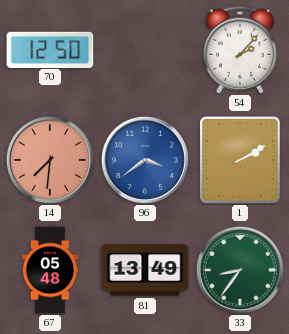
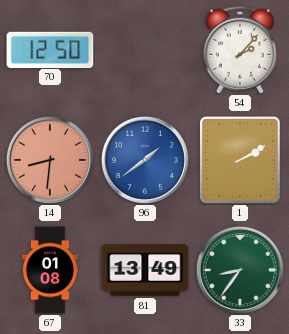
14: 7:31 -> 8:31 (50, 160)
96: 3:39 -> 1:39 (145, 160)
67: 05:48 -> 01:08 (50, 270)
